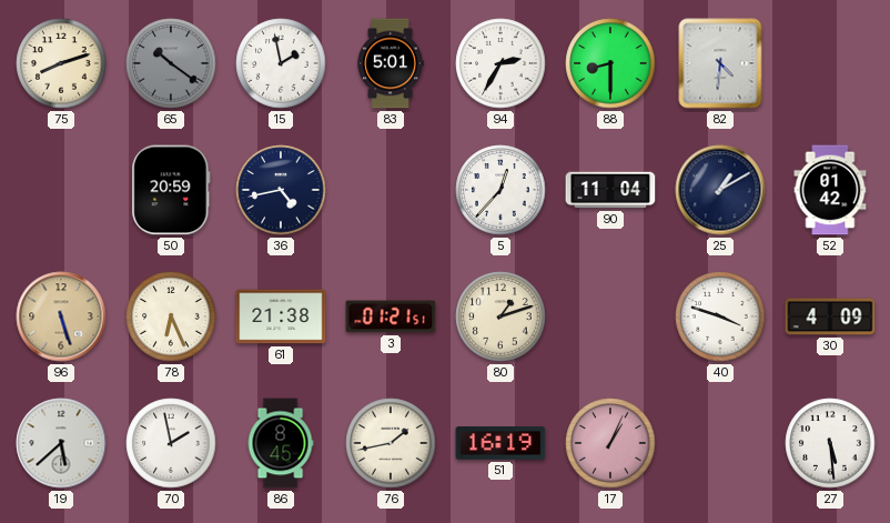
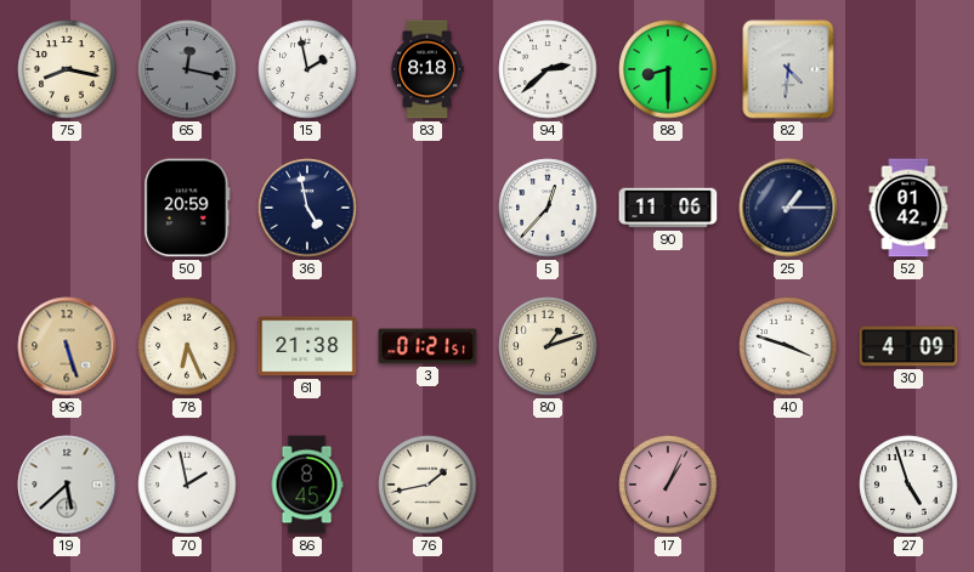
75: 8:12 -> 8:17 (67, 69)
65: 10:21 -> 12:17 (187, 69)
83: 5:01 -> 8:18 (427, 69)
94: 2:35 -> 2:38 (548, 69)
36: 4:43 -> 4:58 (307, 208)
90: 11:04 -> 11:06 (668, 208)
25: 1:10 -> 1:15 (788, 208)
51: 16:19 -> none (500, 443)
27: 5:29 -> 4:57 (908, 485)
